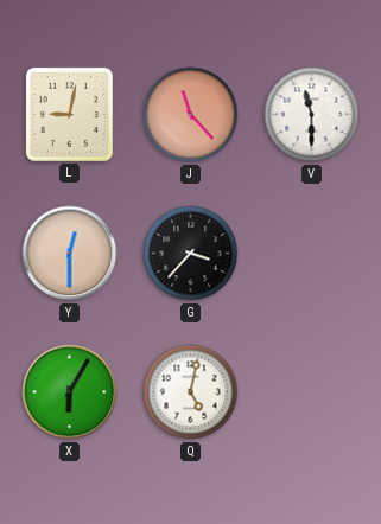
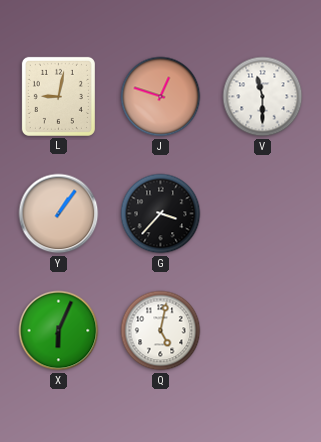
J: 11:23 -> 12:48 (161, 97)
Y: 12:30 -> 1:06 (59, 214)
X: 6:05 -> 6:04 (59, 331)
